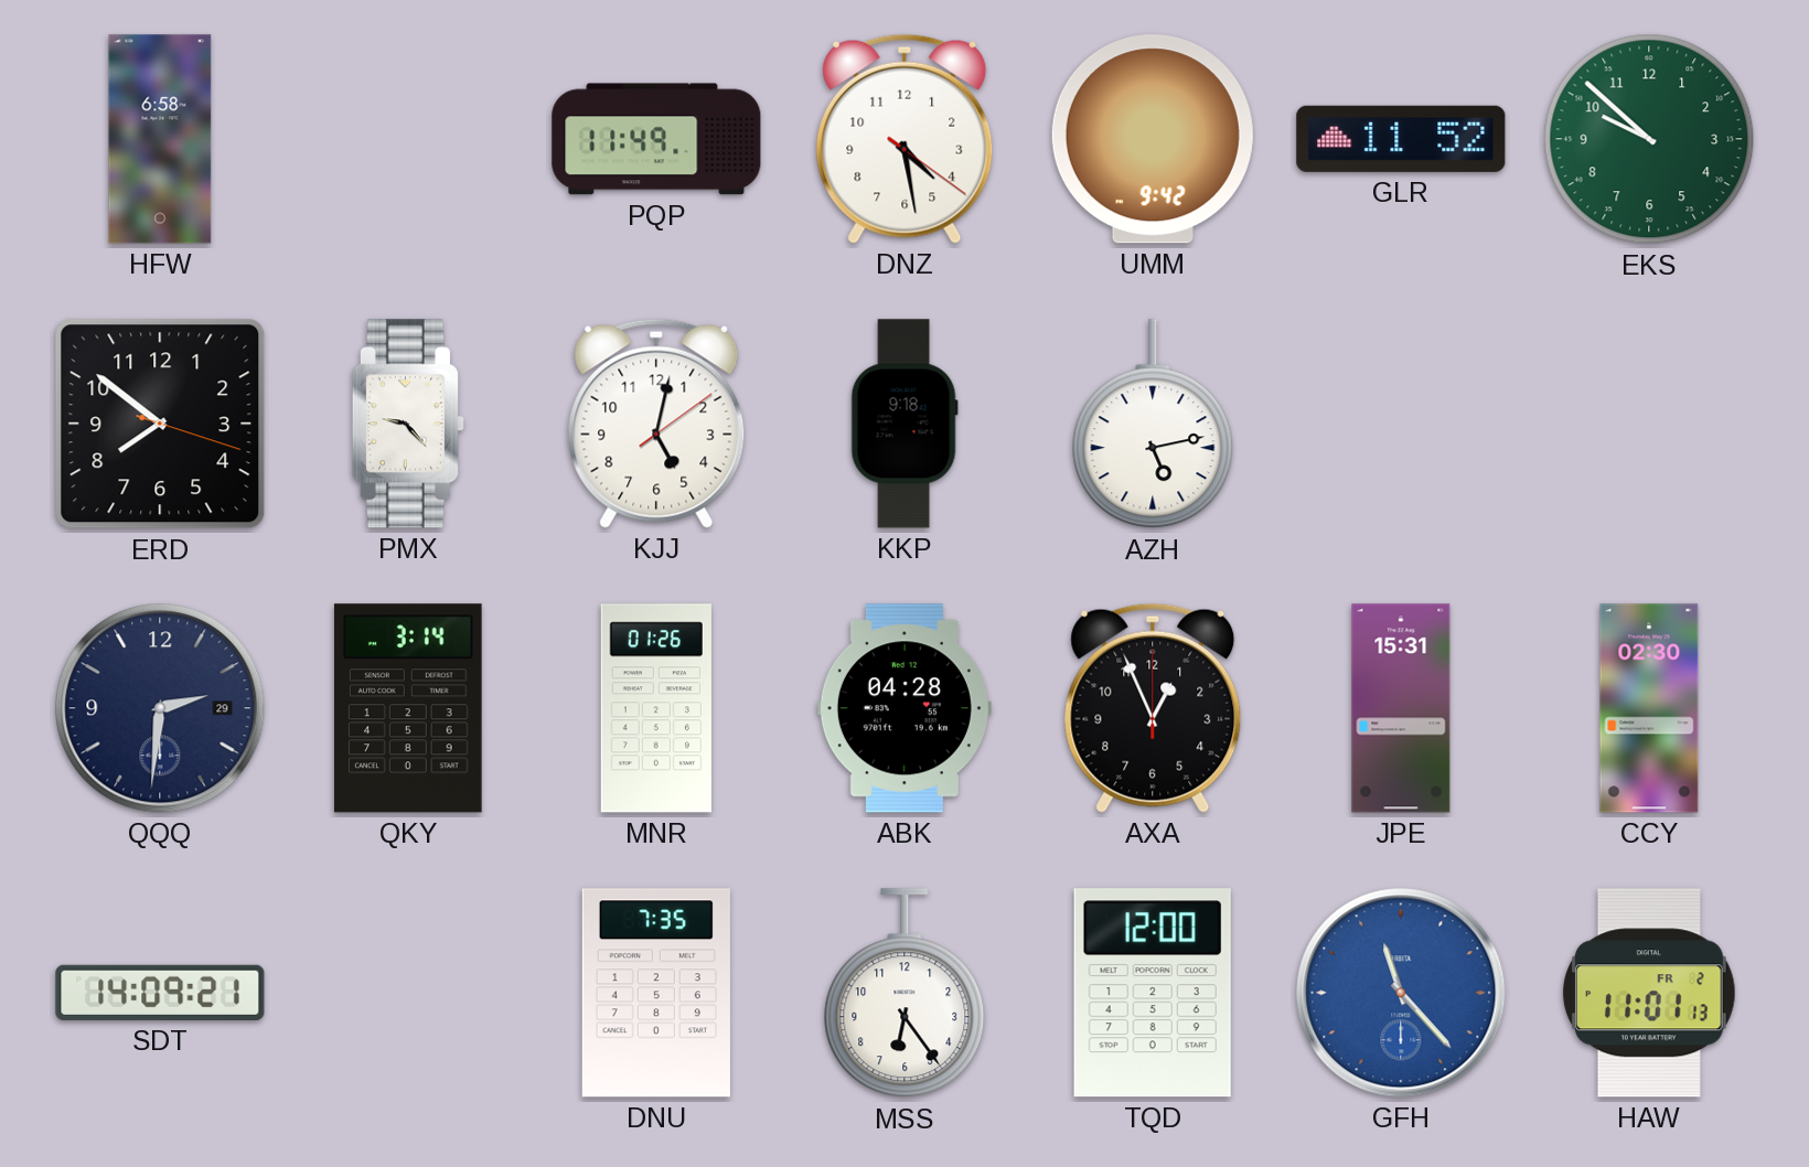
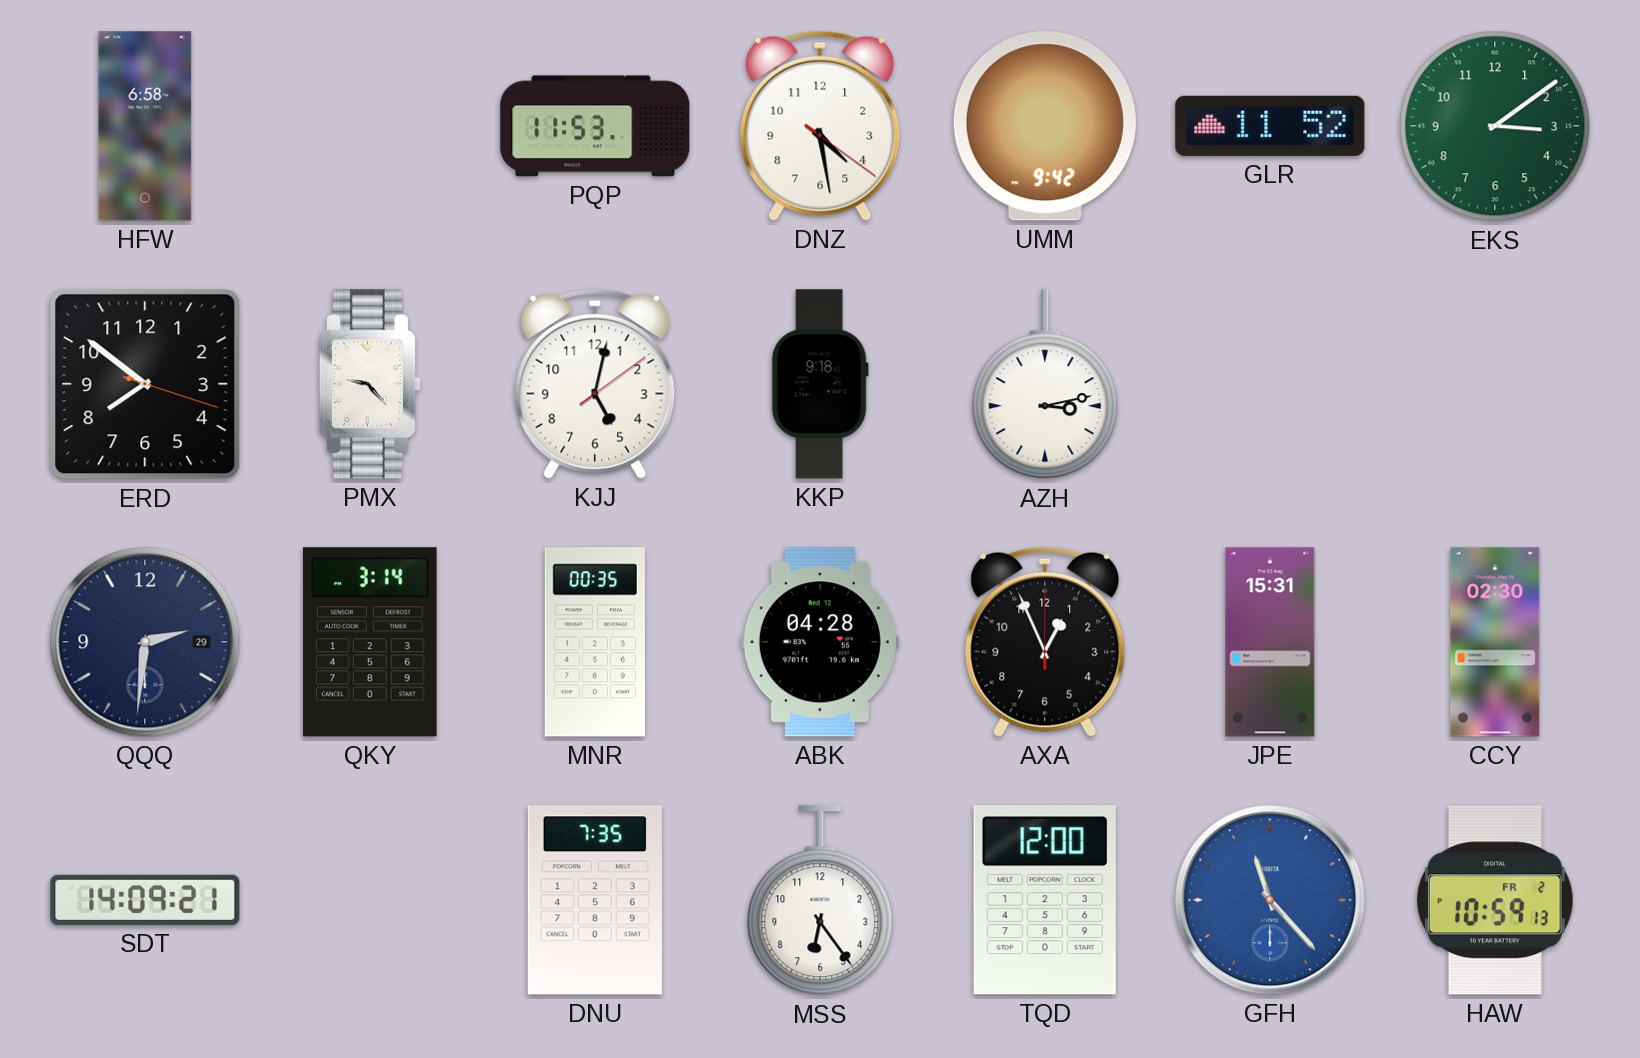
PQP: 11:49 -> 11:53 (595, 126)
EKS: 9:52 -> 3:09 (1495, 126)
AZH: 5:13 -> 3:13 (1045, 385)
MNR: 01:26 -> 00:35 (595, 642)
HAW: 11:01 -> 10:59 (1495, 900)
